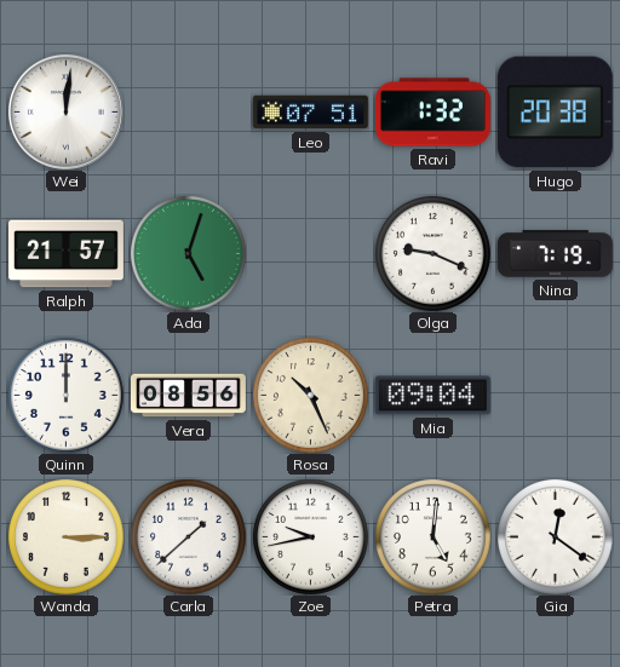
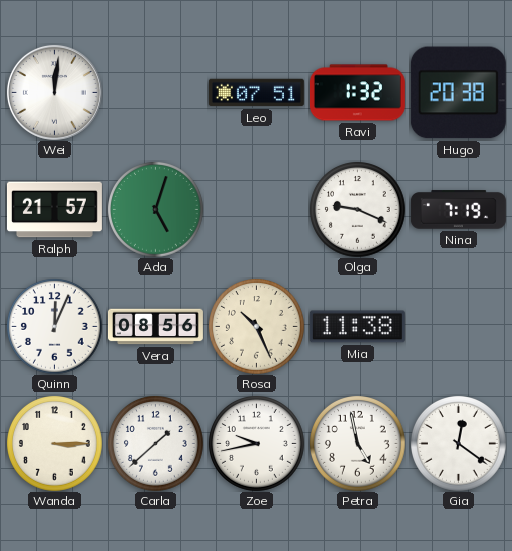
Quinn: 12:00 -> 12:04 (55, 327)
Mia: 09:04 -> 11:38 (357, 327)
Petra: 5:01 -> 4:58 (358, 444)
